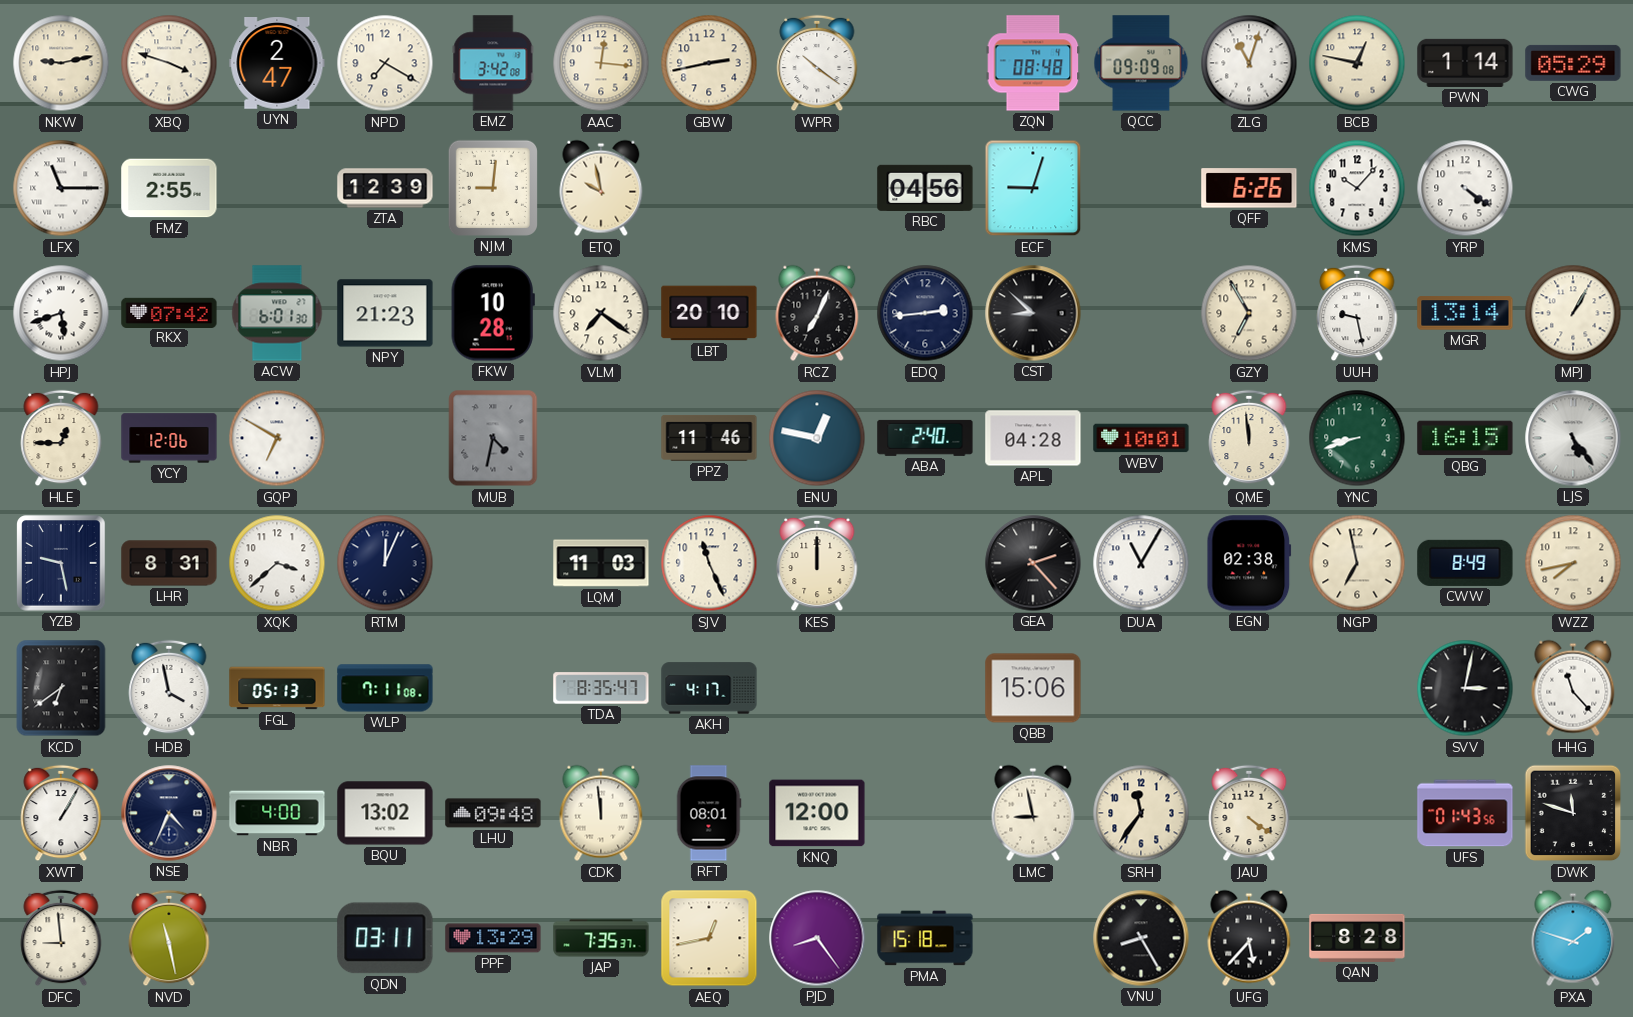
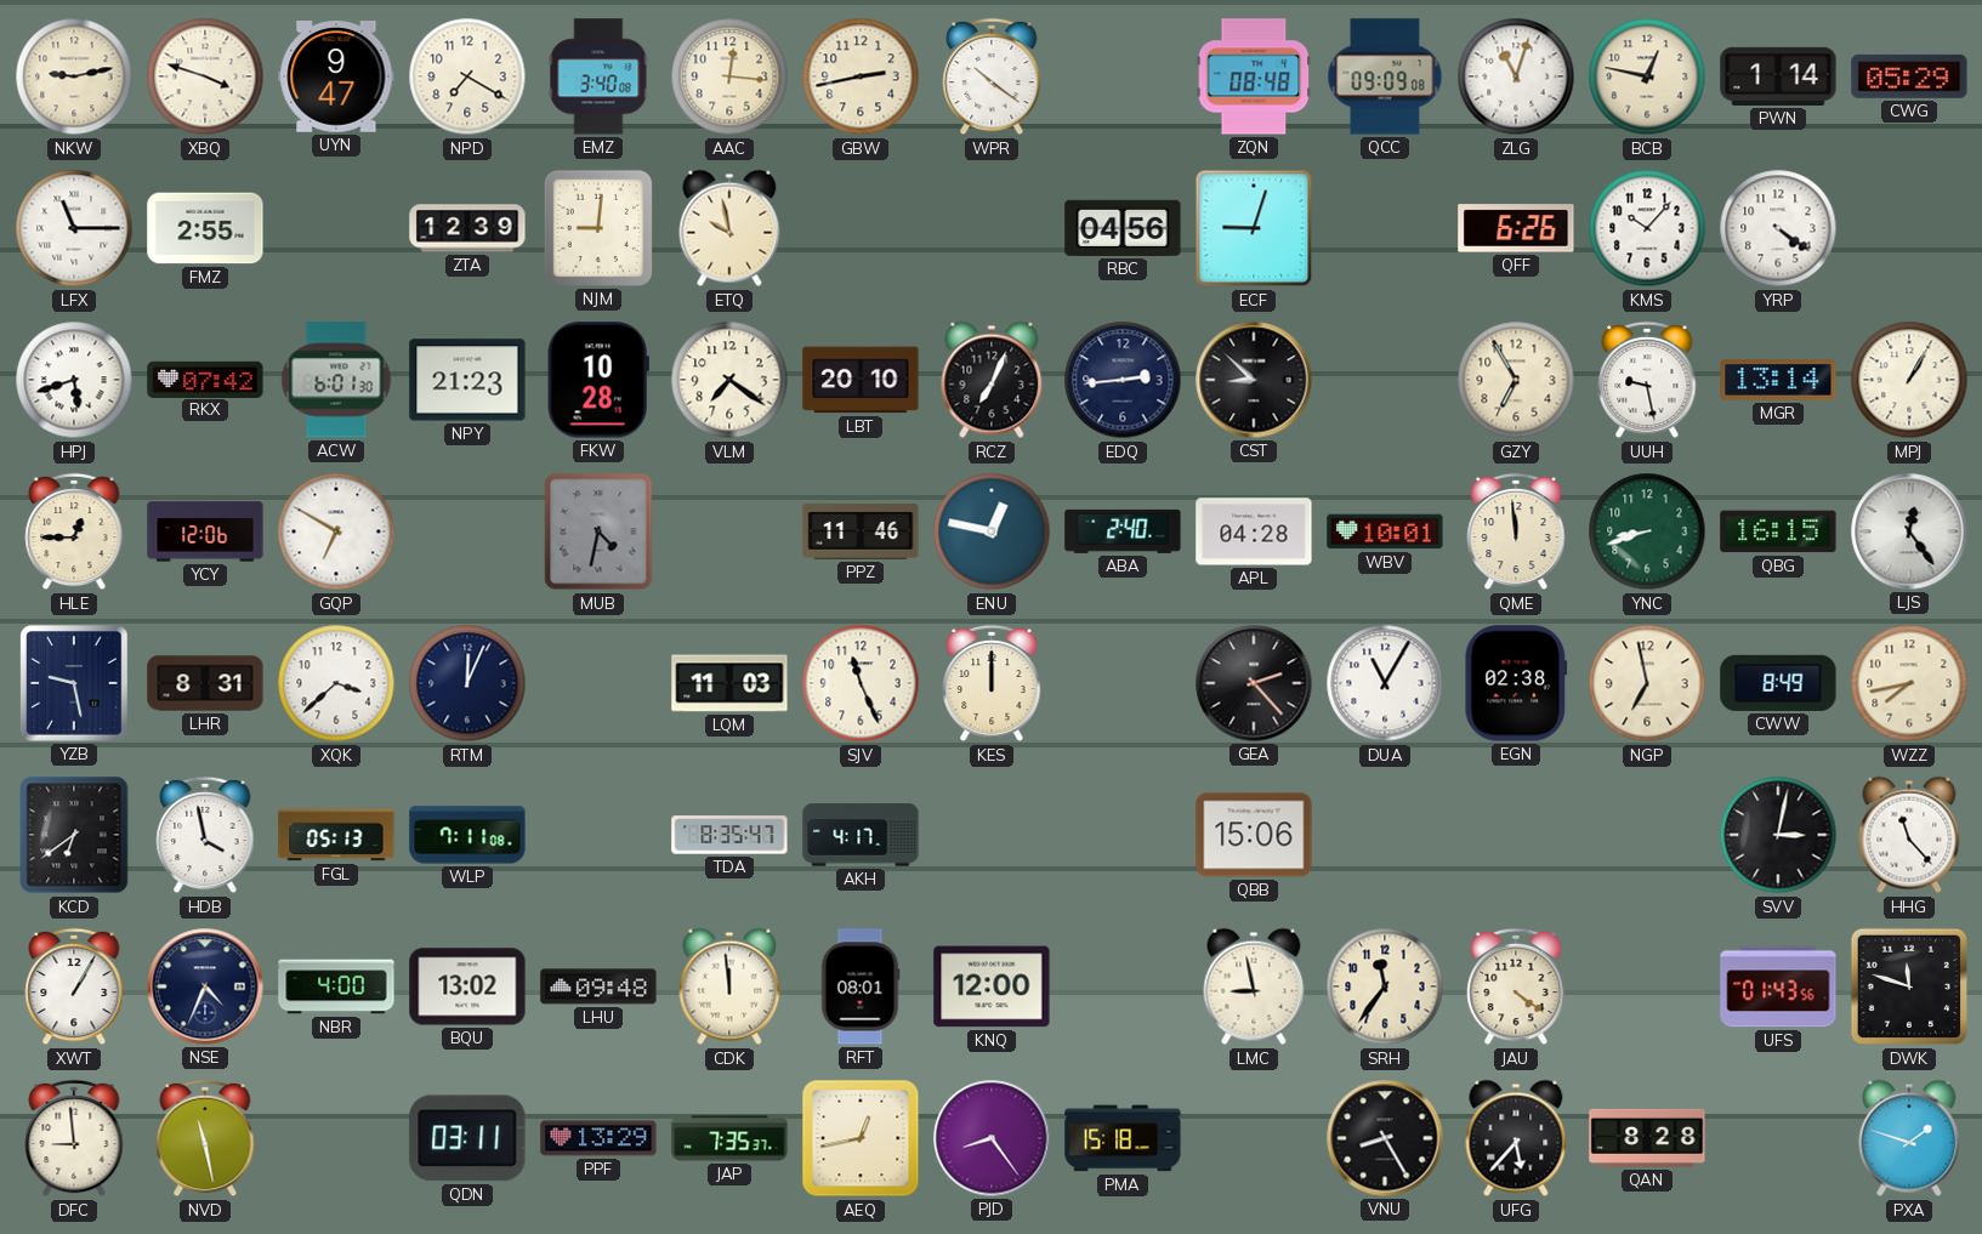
UYN: 2:47 -> 9:47 (336, 78)
EMZ: 3:42 -> 3:40 (598, 76)
LJS: 5:24 -> 12:24 (1909, 531)
